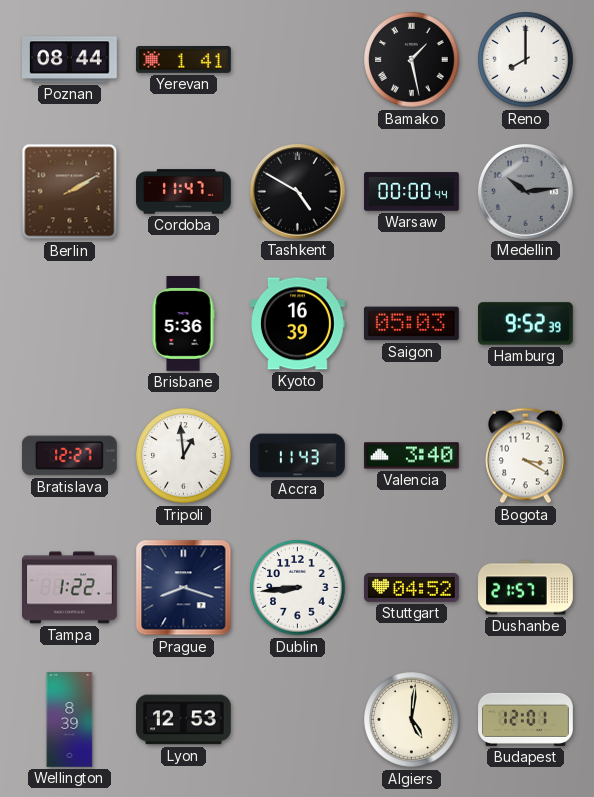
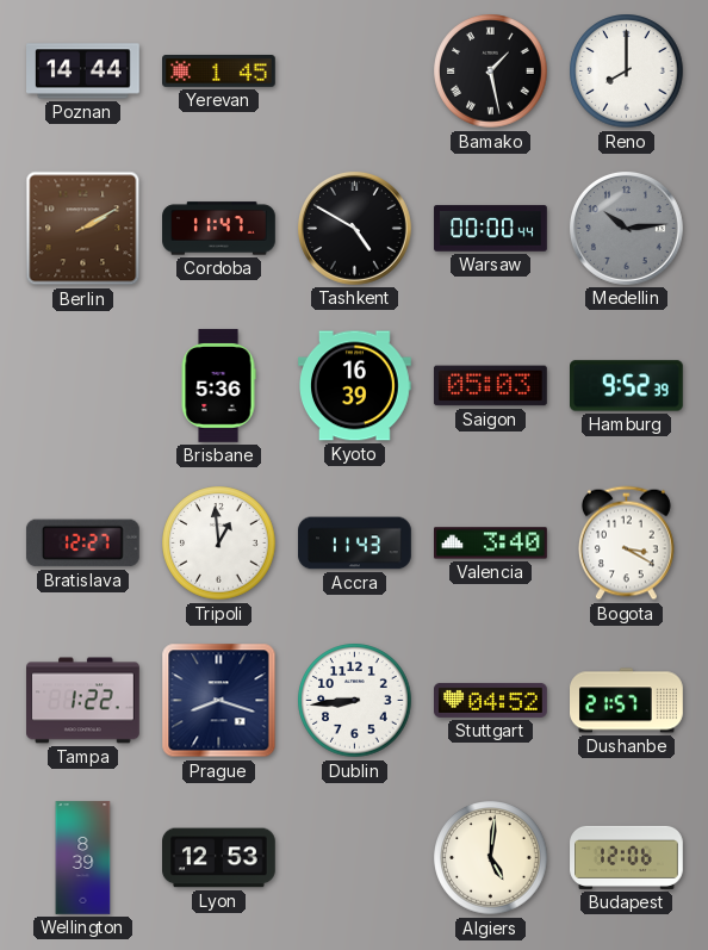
Poznan: 08:44 -> 14:44 (83, 72)
Yerevan: 1:41 -> 1:45 (219, 72)
Budapest: 12:01 -> 12:06 (627, 857)
